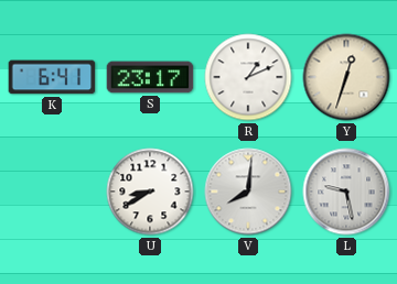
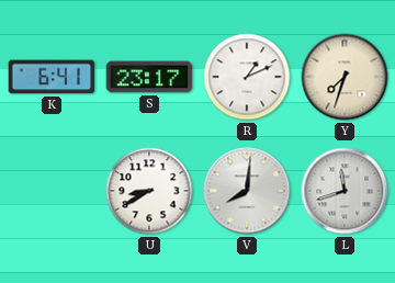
Y: 12:33 -> 7:33 (345, 77)
L: 9:28 -> 11:42 (345, 191)
